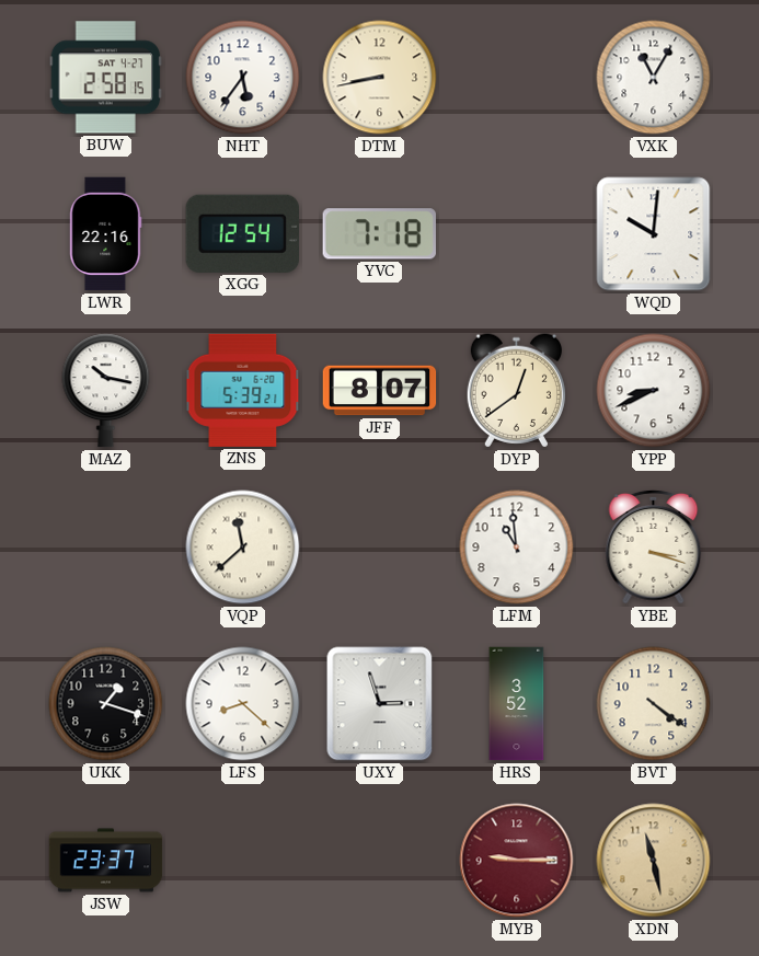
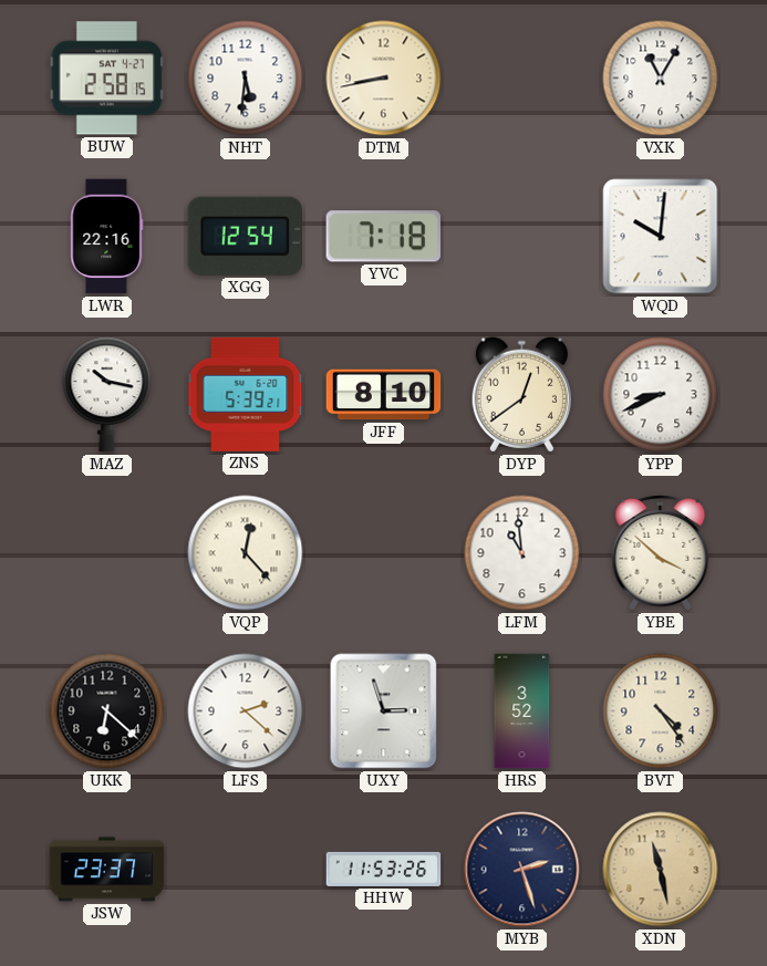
NHT: 5:36 -> 5:31 (246, 79)
JFF: 8:07 -> 8:10 (384, 395)
VQP: 11:38 -> 12:23 (246, 553)
YBE: 3:18 -> 3:52 (661, 552)
UKK: 1:18 -> 6:22 (107, 711)
LFS: 8:22 -> 2:22 (246, 711)
BVT: 4:21 -> 4:24 (661, 711)
HHW: none -> 11:53 (384, 869)
MYB: 9:15 -> 2:27 (522, 870)
MYB dial: burgundy -> navy (522, 870)
